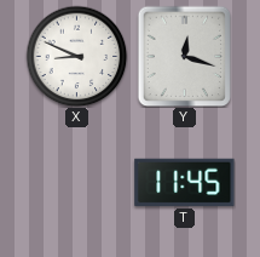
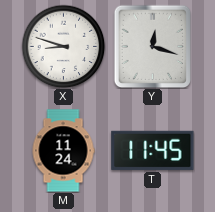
X: 8:49 -> 8:48 (63, 46)
M: none -> 11:24 (63, 151)
